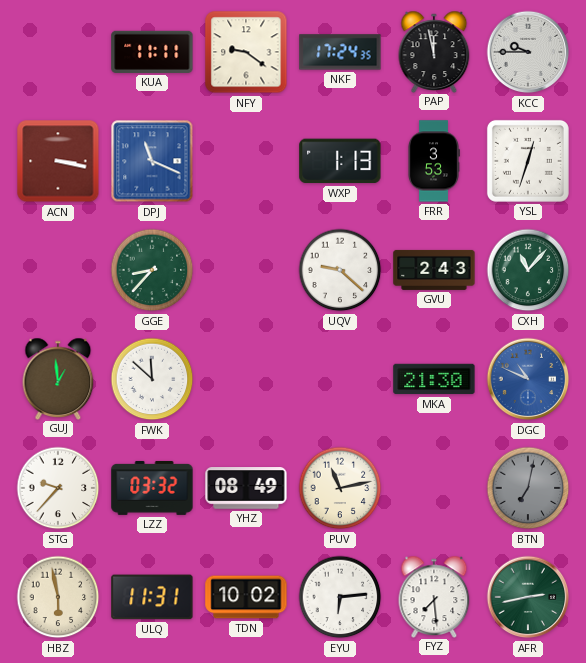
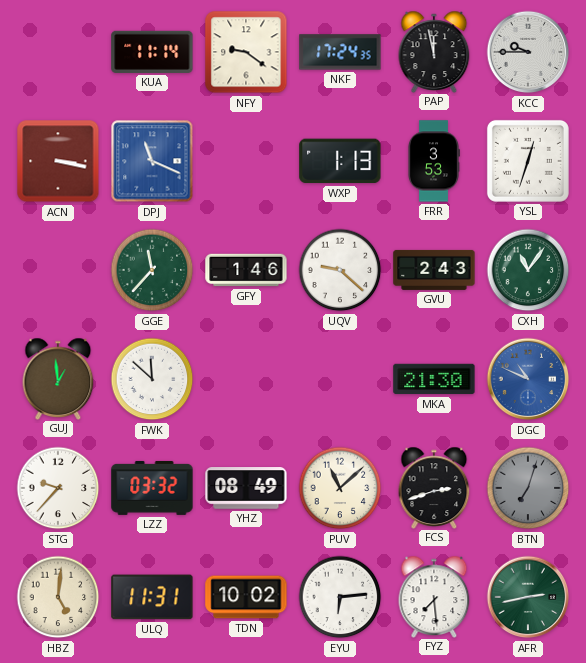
KUA: 11:11 -> 11:14 (152, 52)
GGE: 8:37 -> 11:37 (152, 270)
GFY: none -> 1:46 (246, 270)
CXH: 11:07 -> 11:06 (528, 270)
PUV: 11:13 -> 11:08 (340, 488)
FCS: none -> 2:42 (434, 487)
BTN: 7:02 -> 7:03 (528, 488)
HBZ: 5:58 -> 5:01 (58, 597)
